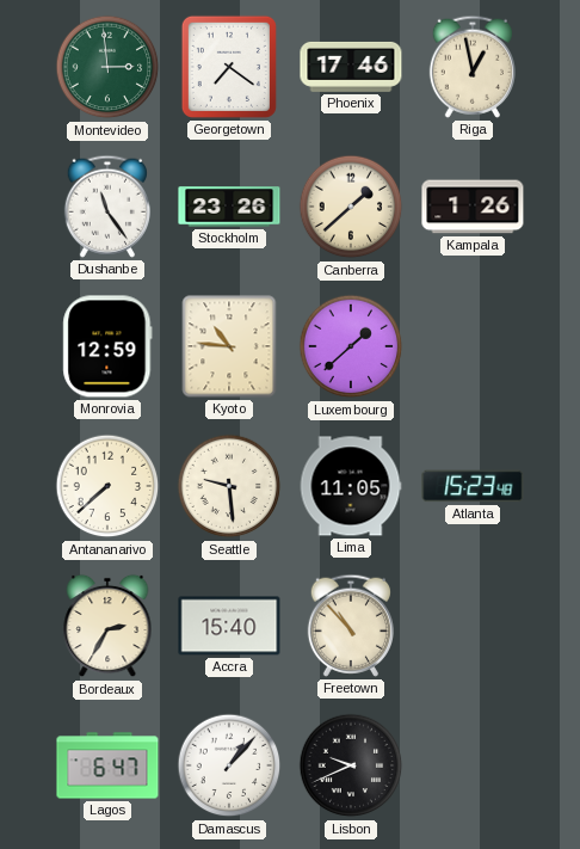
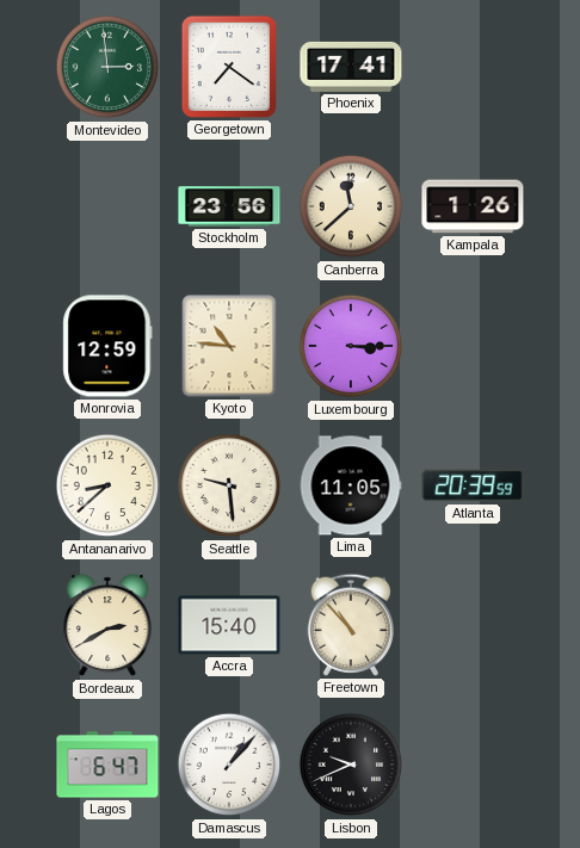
Phoenix: 17:46 -> 17:41 (351, 67)
Riga: 12:58 -> none (471, 67)
Dushanbe: 11:24 -> none (106, 207)
Stockholm: 23:26 -> 23:56 (229, 206)
Canberra: 1:38 -> 11:38 (351, 206)
Luxembourg: 1:38 -> 3:15 (351, 346)
Antananarivo: 7:38 -> 8:38 (107, 485)
Atlanta: 15:23 -> 20:39 (473, 485)
Bordeaux: 2:35 -> 2:40 (107, 625)
